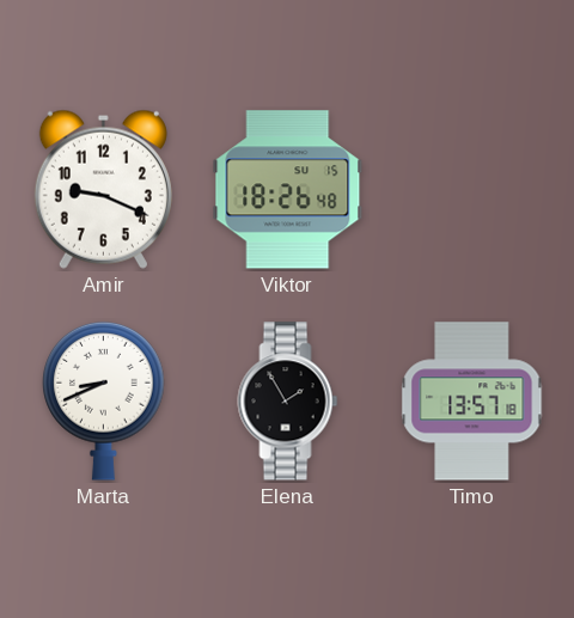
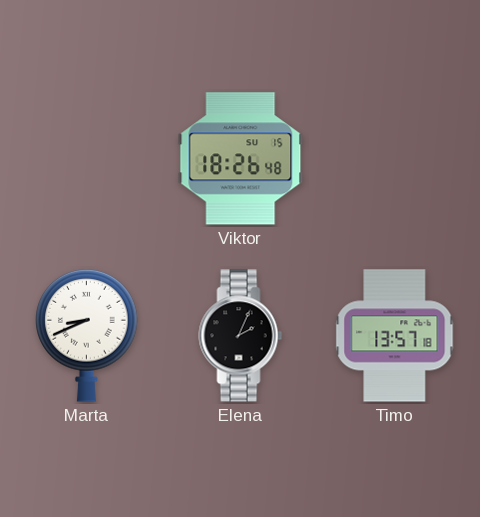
Amir: 9:19 -> none (103, 189)
Elena: 1:55 -> 2:04 (241, 336)
